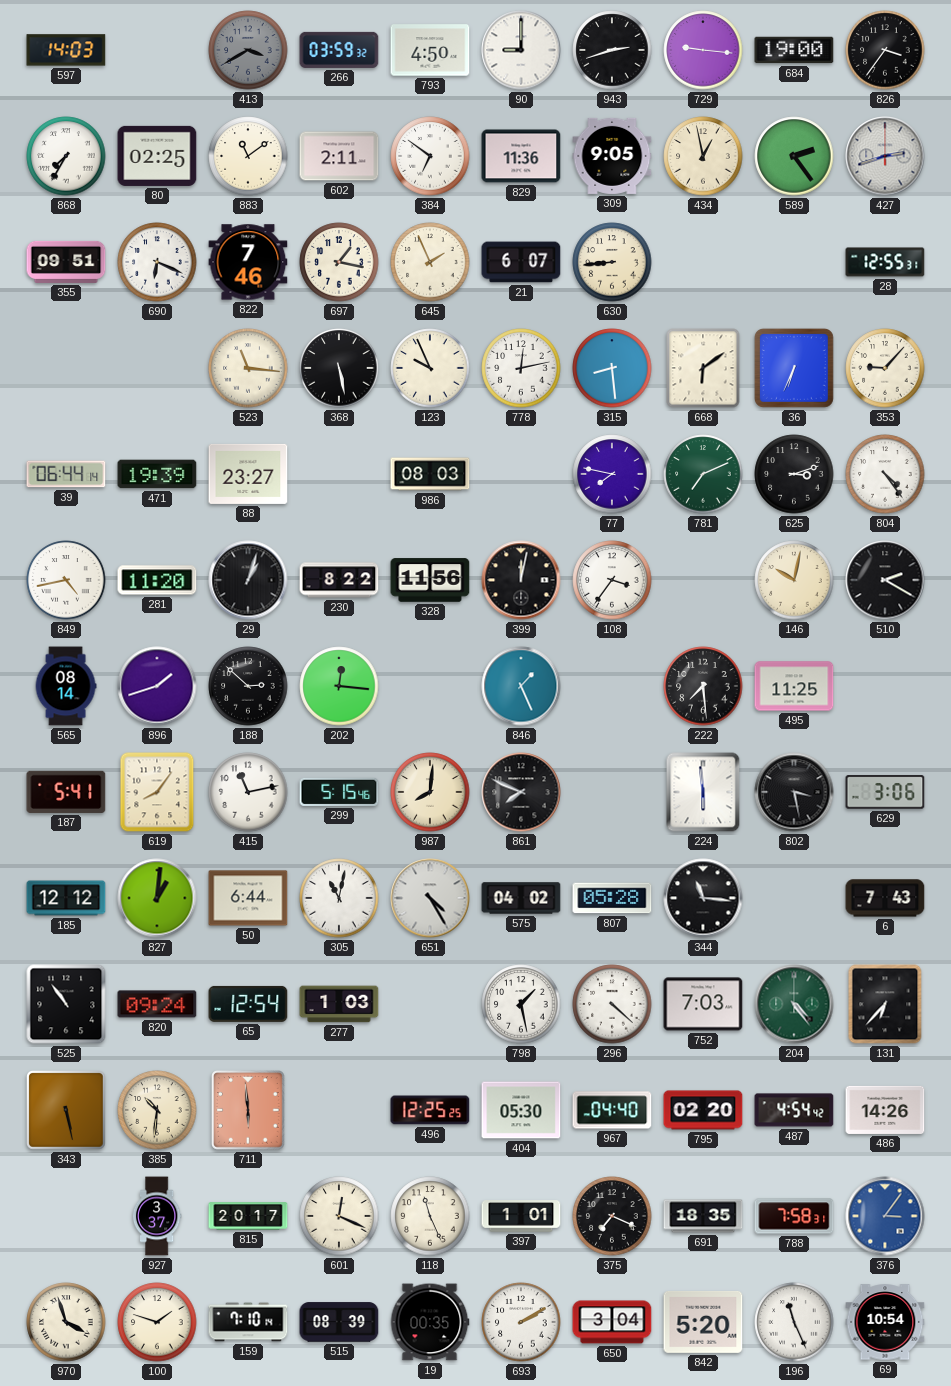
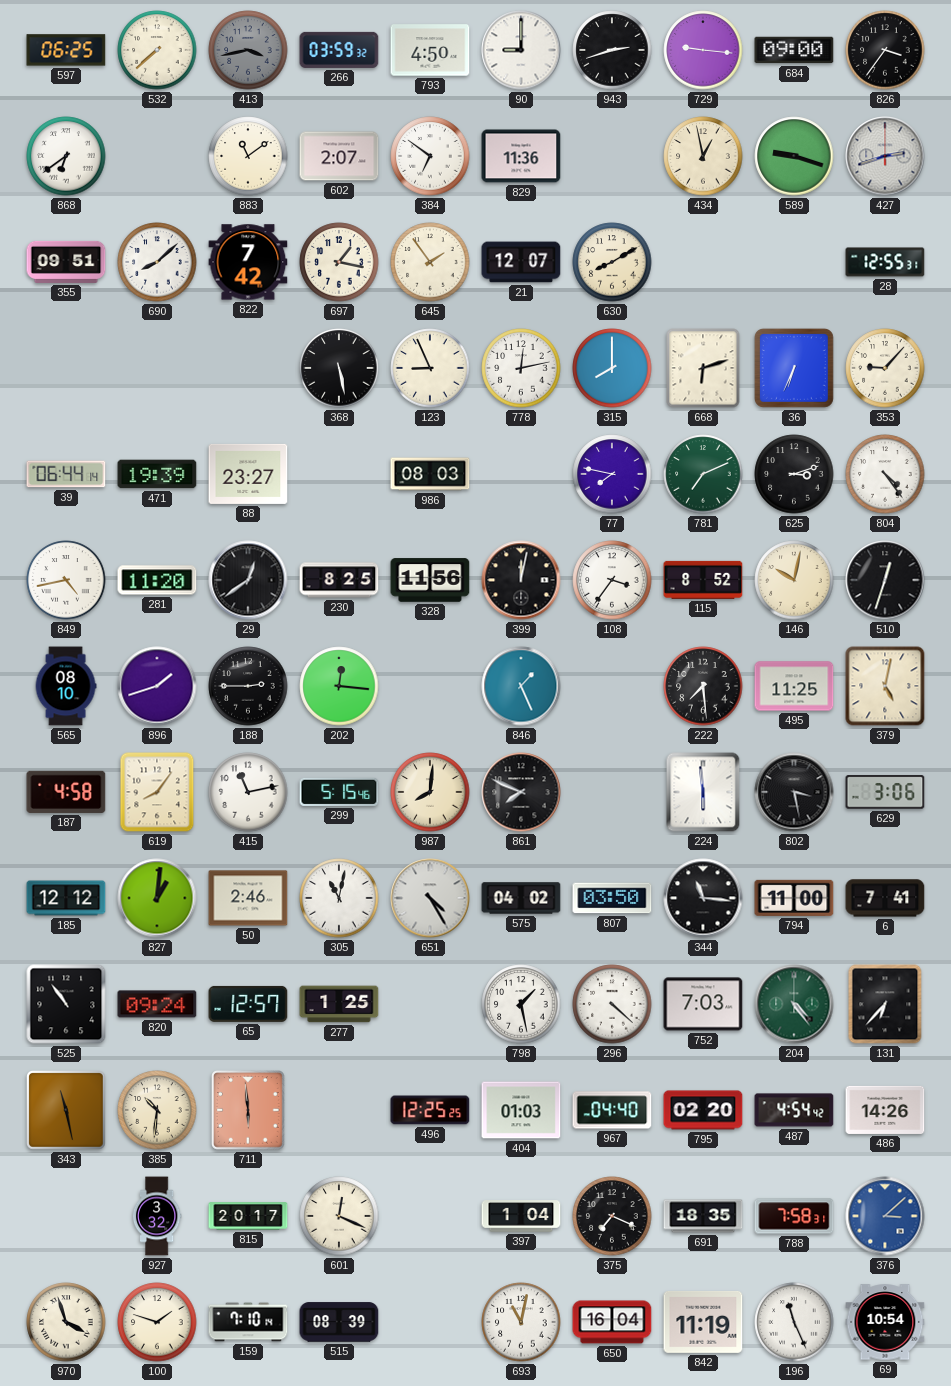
597: 14:03 -> 06:25 (66, 50)
532: none -> 7:38 (157, 50)
413: 3:40 -> 3:43 (248, 50)
684: 19:00 -> 09:00 (794, 50)
868: 7:35 -> 6:39 (66, 156)
80: 02:25 -> none (157, 156)
602: 2:11 -> 2:07 (339, 156)
309: 9:05 -> none (612, 156)
589: 2:24 -> 9:18 (794, 156)
690: 6:19 -> 8:08 (157, 262)
822: 7:46 -> 7:42 (248, 262)
645: 1:56 -> 1:54 (430, 262)
21: 6:07 -> 12:07 (521, 262)
630: 8:44 -> 8:10 (612, 262)
523: 11:16 -> none (248, 368)
123: 9:56 -> 8:56 (430, 368)
315: 8:29 -> 8:00 (612, 368)
668: 6:09 -> 6:12 (703, 368)
29: 1:03 -> 12:39 (248, 580)
230: 8:22 -> 8:25 (339, 580)
115: none -> 8:52 (703, 580)
510: 2:20 -> 12:33 (885, 580)
565: 08:14 -> 08:10 (66, 686)
188: 2:52 -> 2:45 (248, 686)
379: none -> 5:02 (885, 686)
187: 5:41 -> 4:58 (66, 792)
50: 6:44 -> 2:46 (248, 898)
807: 05:28 -> 03:50 (612, 898)
794: none -> 11:00 (794, 898)
6: 7:43 -> 7:41 (885, 898)
65: 12:54 -> 12:57 (248, 1004)
277: 1:03 -> 1:25 (339, 1004)
343: 5:28 -> 11:28 (67, 1111)
404: 05:30 -> 01:03 (521, 1110)
927: 3:37 -> 3:32 (157, 1216)
118: 11:26 -> none (430, 1216)
397: 1:01 -> 1:04 (521, 1216)
376: 3:06 -> 3:08 (885, 1216)
19: 00:35 -> none (430, 1322)
693: 2:10 -> 11:02 (521, 1322)
650: 3:04 -> 16:04 (612, 1322)
842: 5:20 -> 11:19 (703, 1322)
